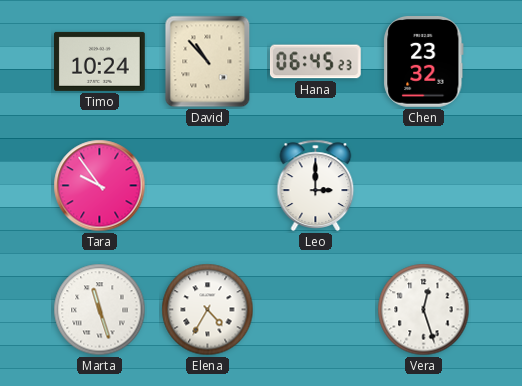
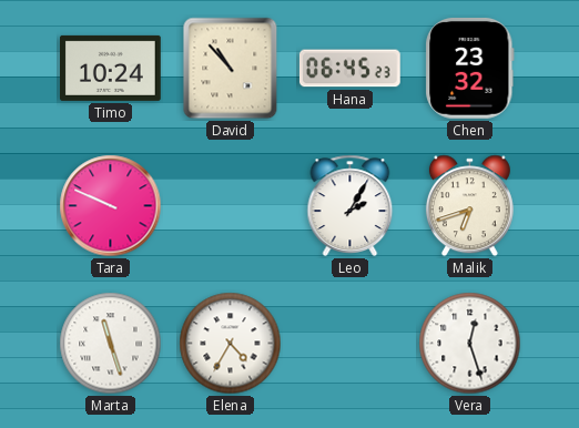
Tara: 9:54 -> 9:49 (111, 206)
Leo: 3:00 -> 2:05 (351, 205)
Malik: none -> 6:42 (469, 206)
